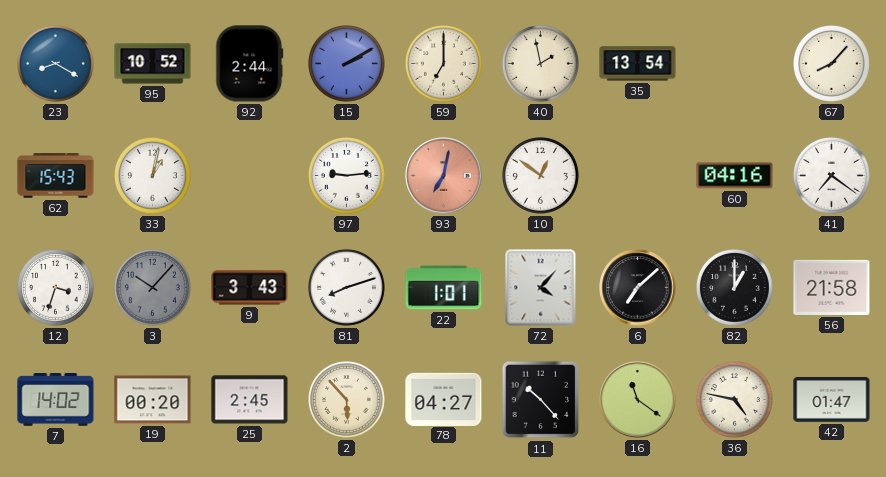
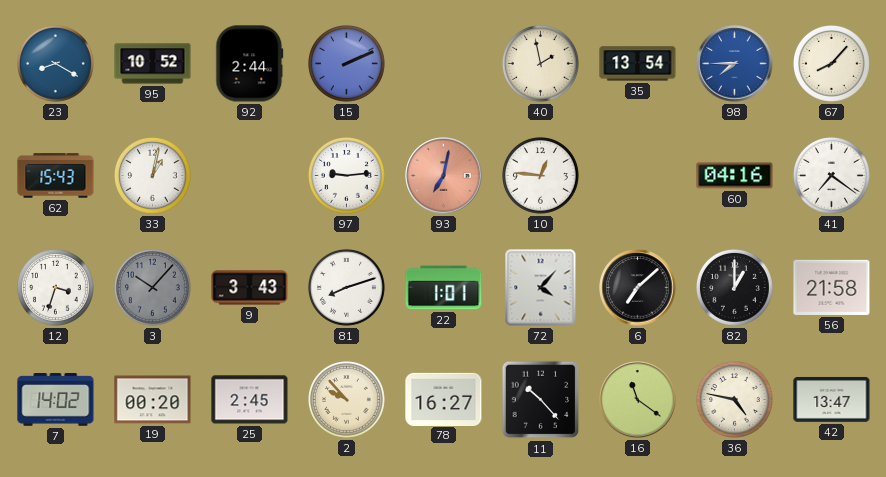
15: 2:10 -> 2:11 (347, 64)
59: 7:00 -> none (444, 64)
98: none -> 7:45 (735, 64)
10: 12:51 -> 12:46 (541, 176)
2: 5:53 -> 9:53 (347, 400)
78: 04:27 -> 16:27 (444, 399)
42: 01:47 -> 13:47 (832, 399)
